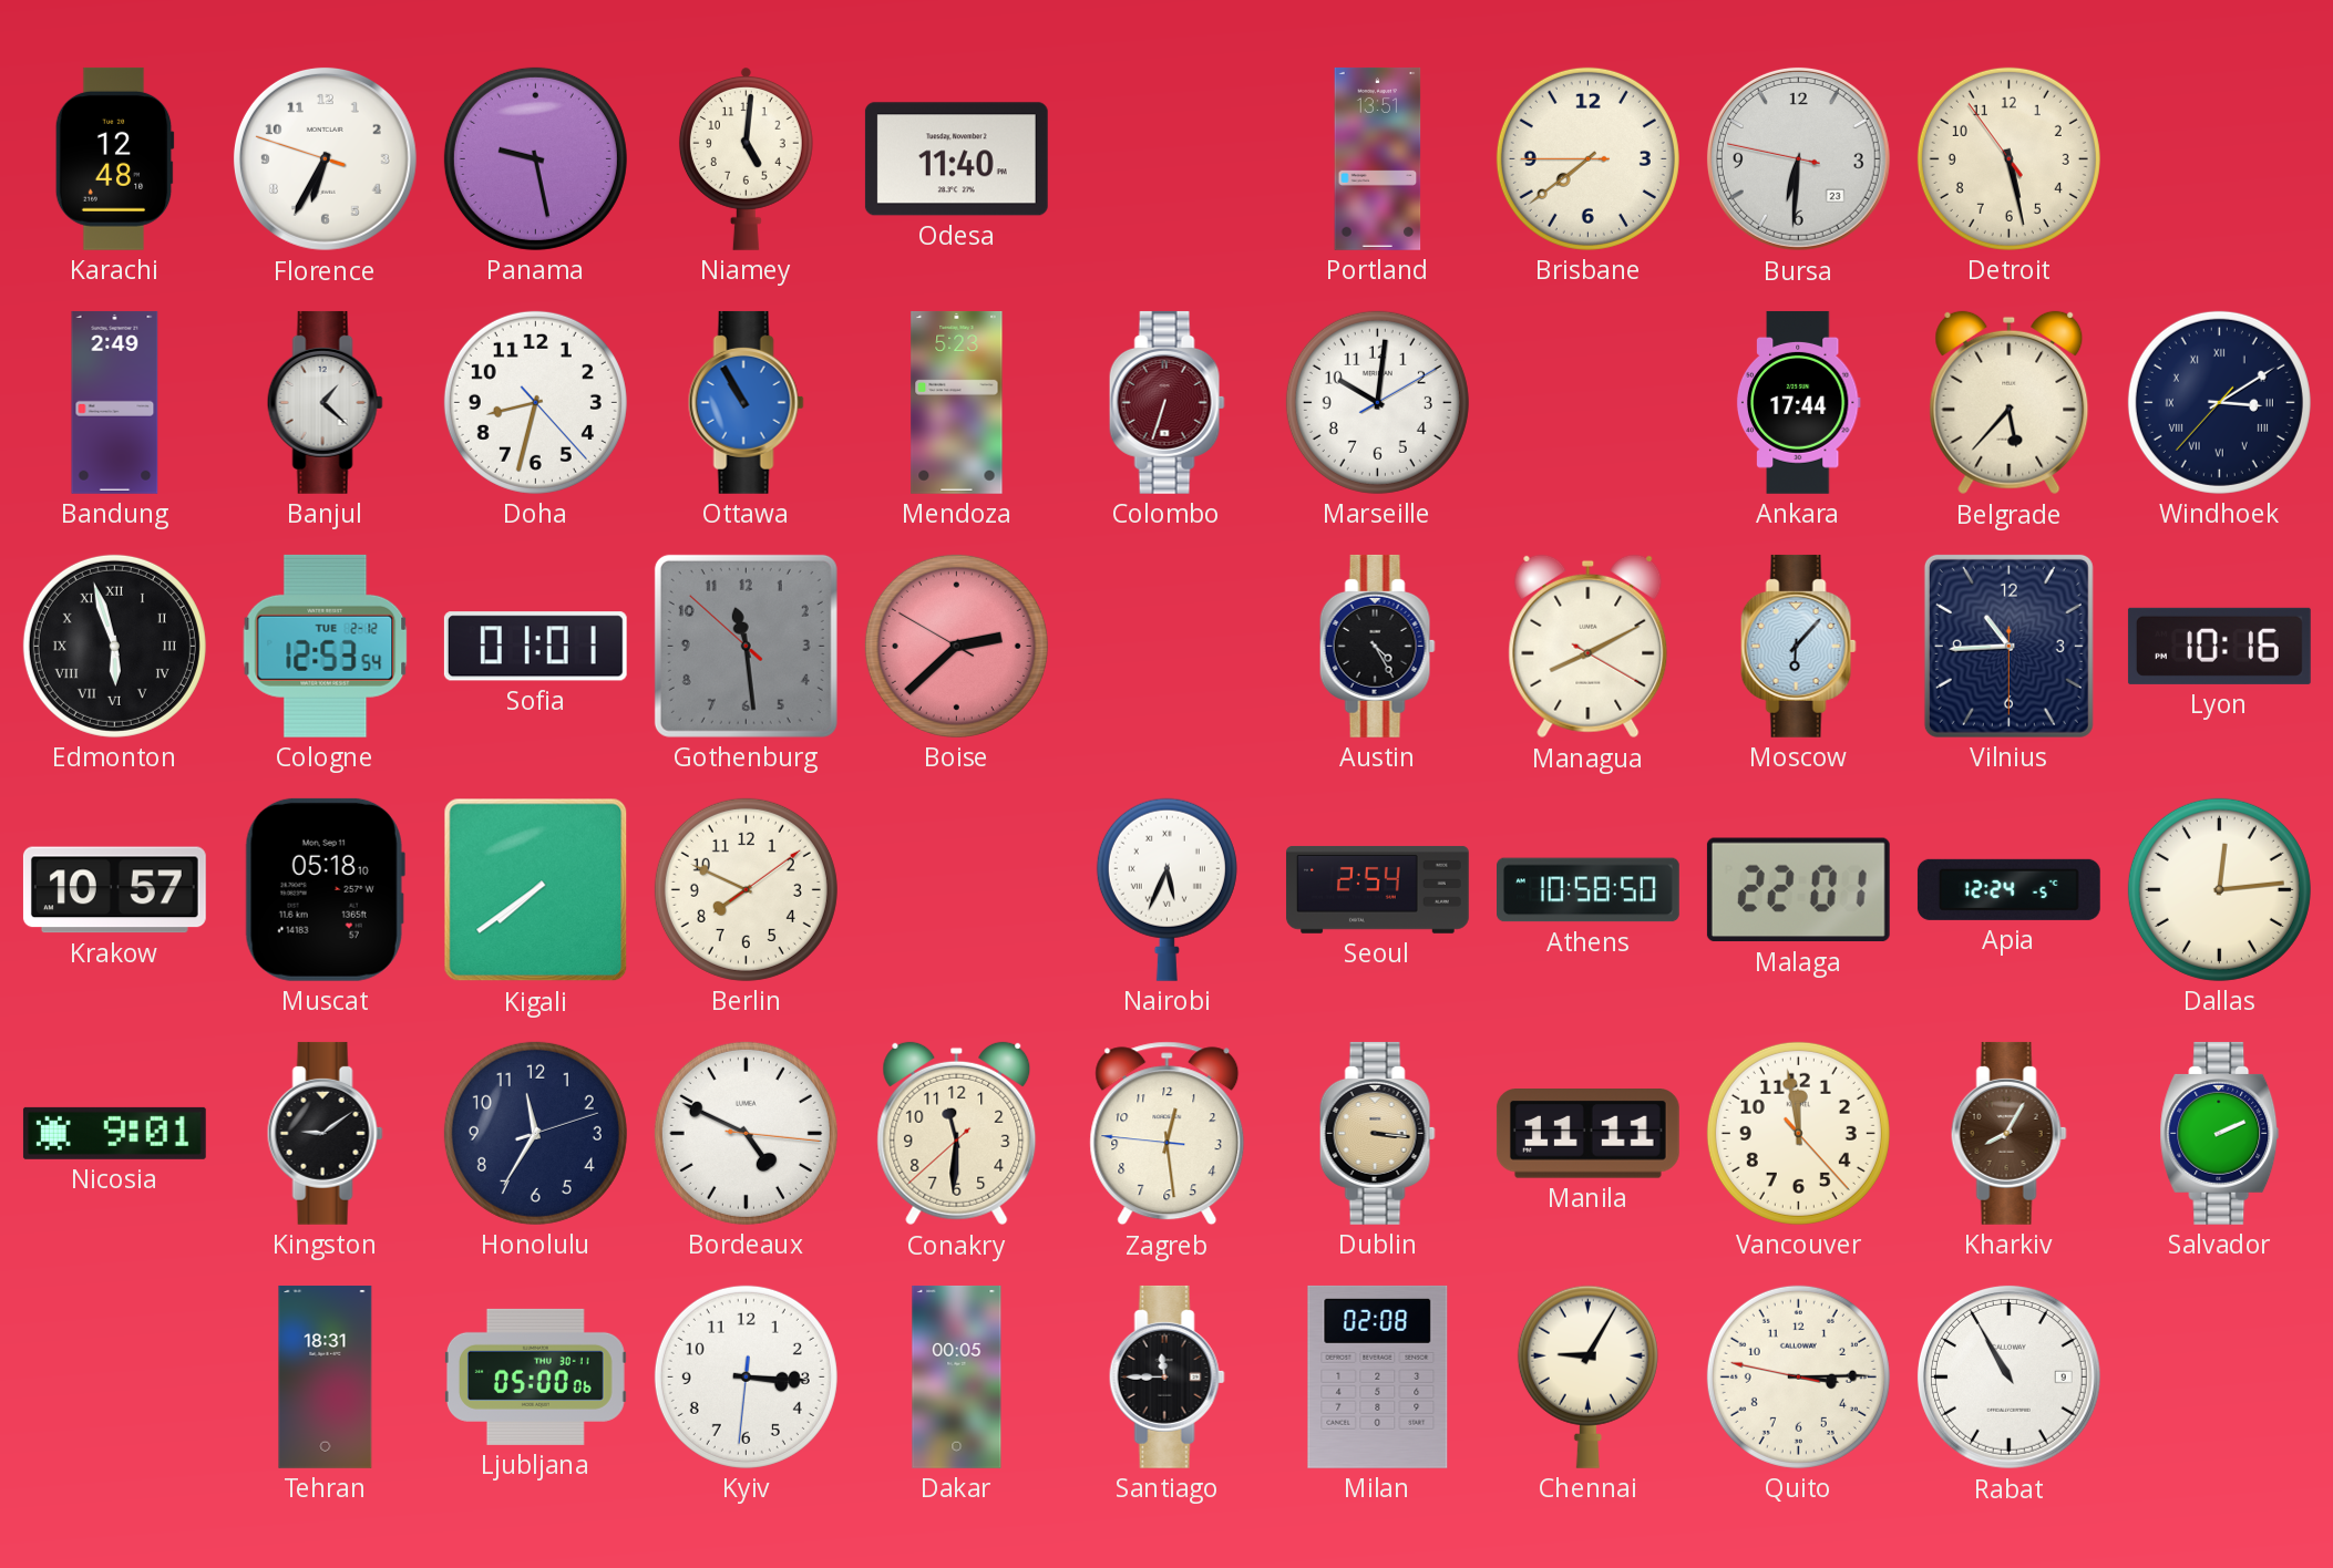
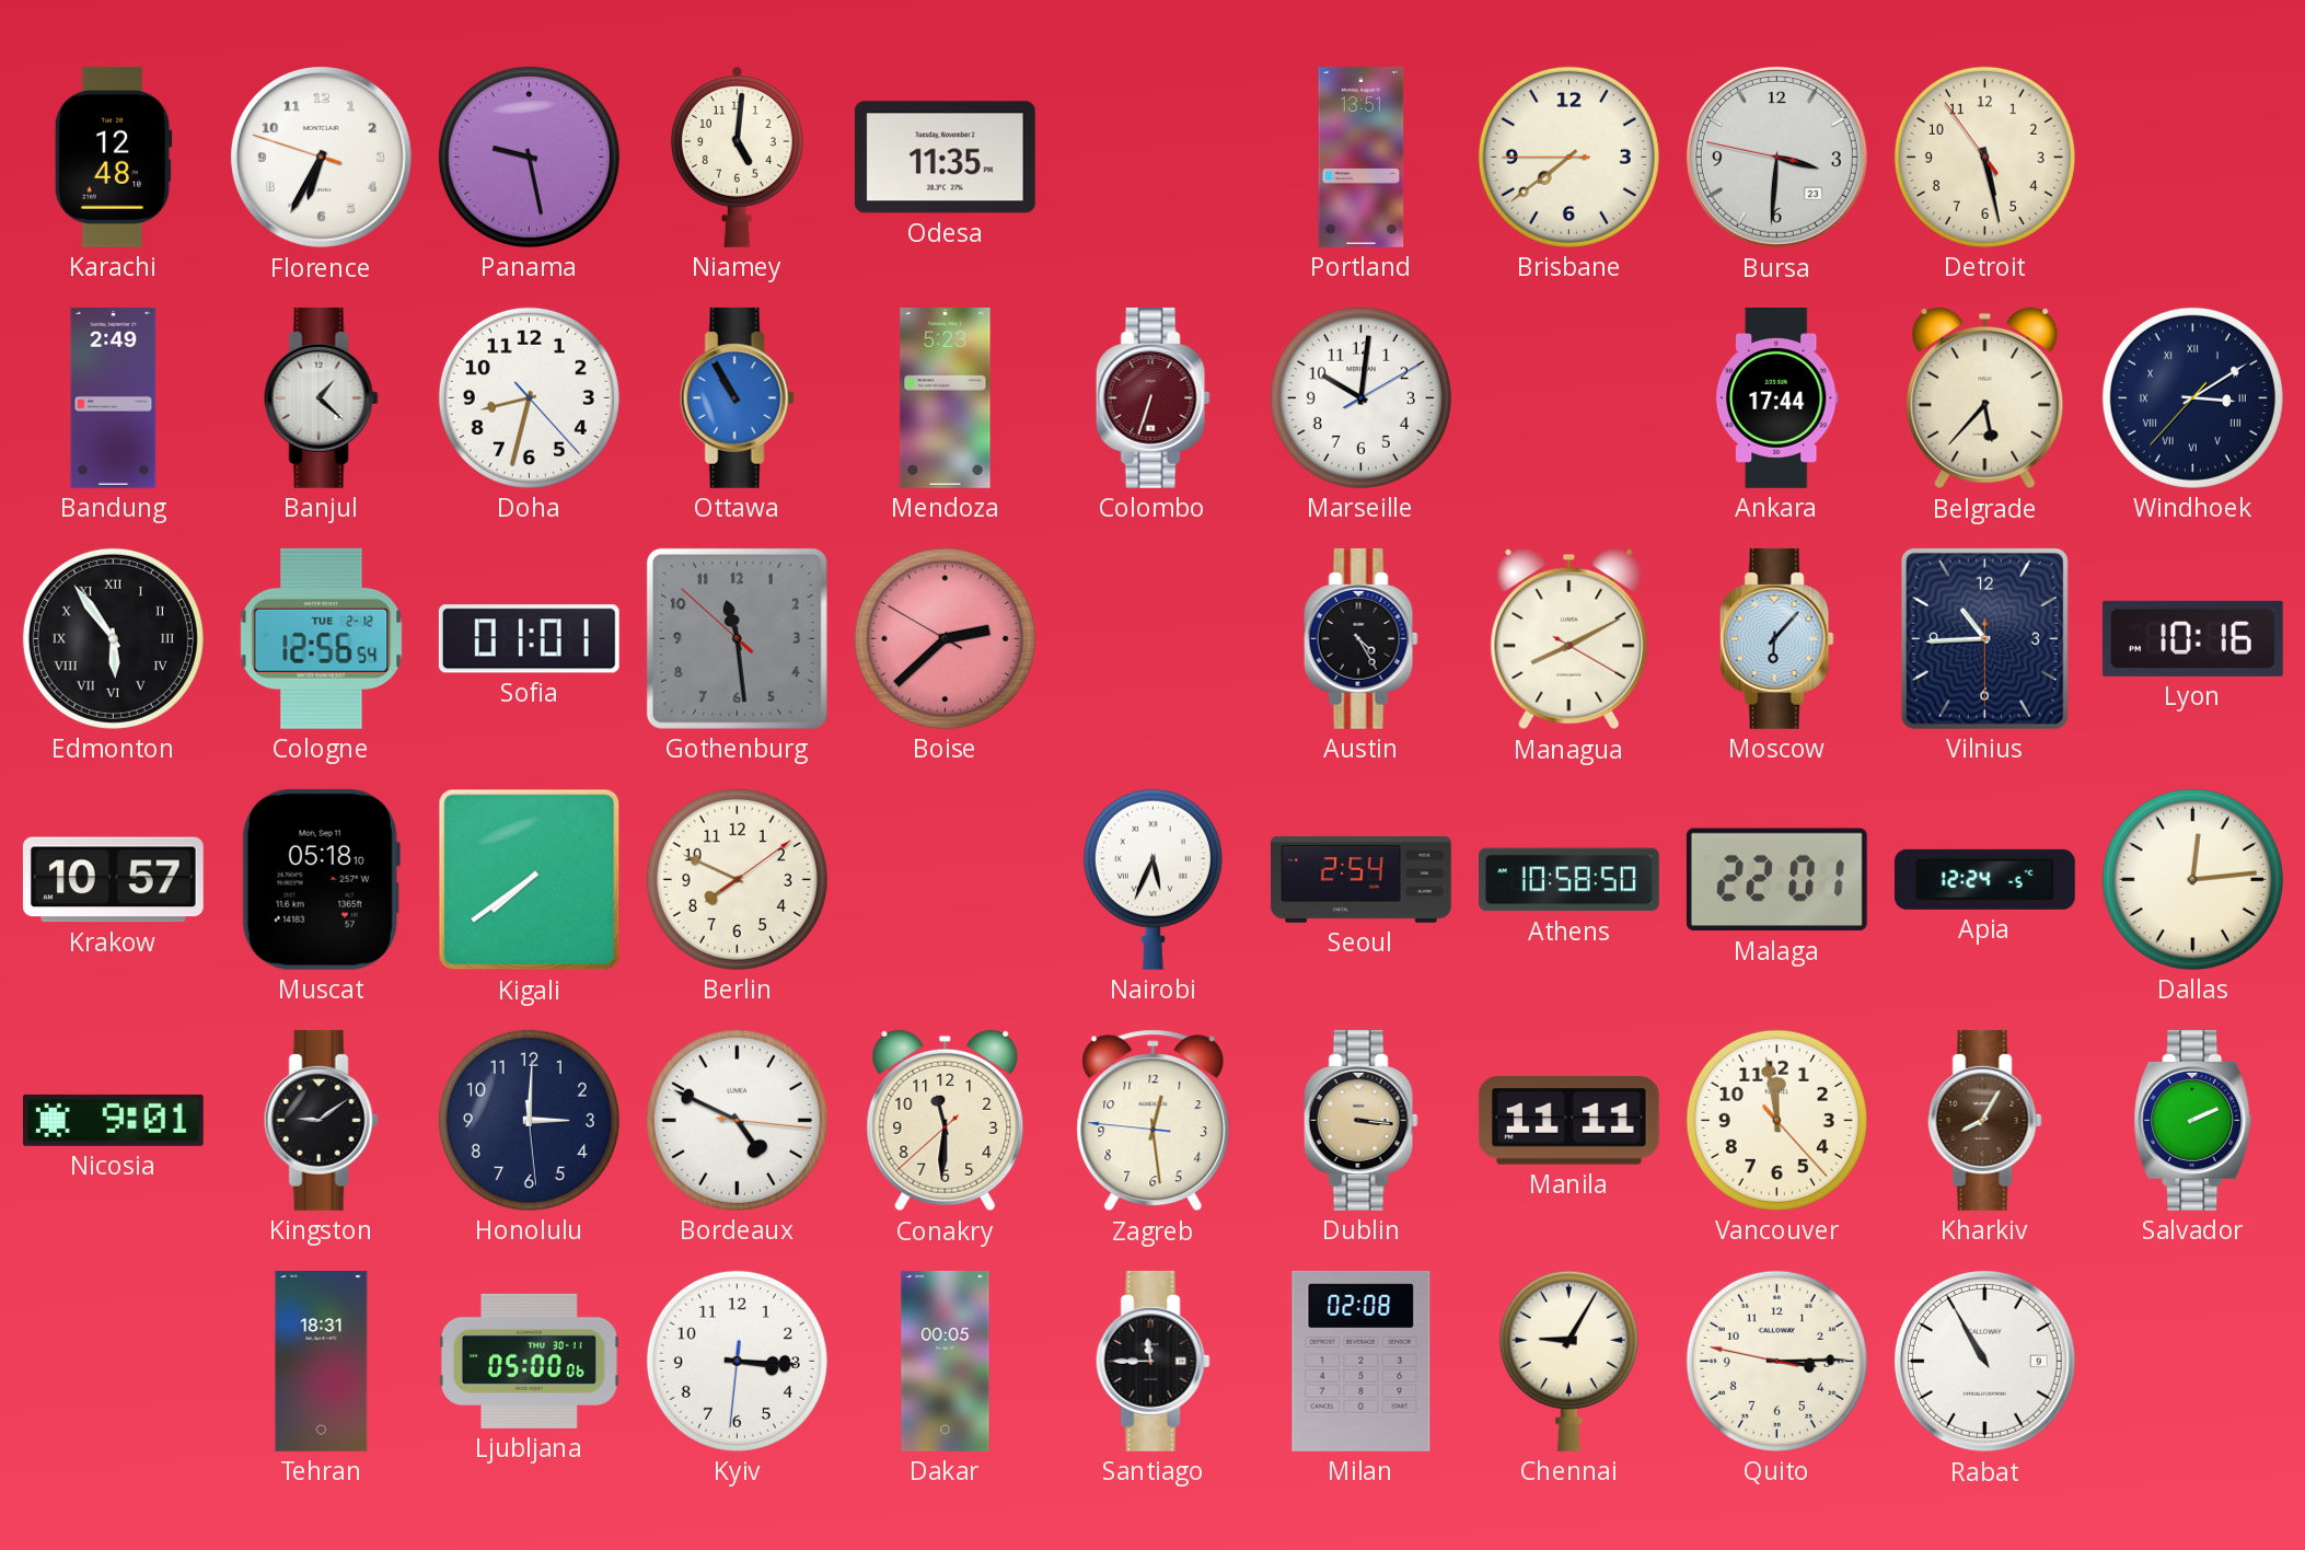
Odesa: 11:40 -> 11:35 (945, 158)
Bursa: 6:30 -> 3:30 (1776, 157)
Edmonton: 5:57 -> 5:54 (113, 638)
Cologne: 12:53 -> 12:56 (322, 638)
Honolulu: 11:35 -> 3:00 (529, 1120)
